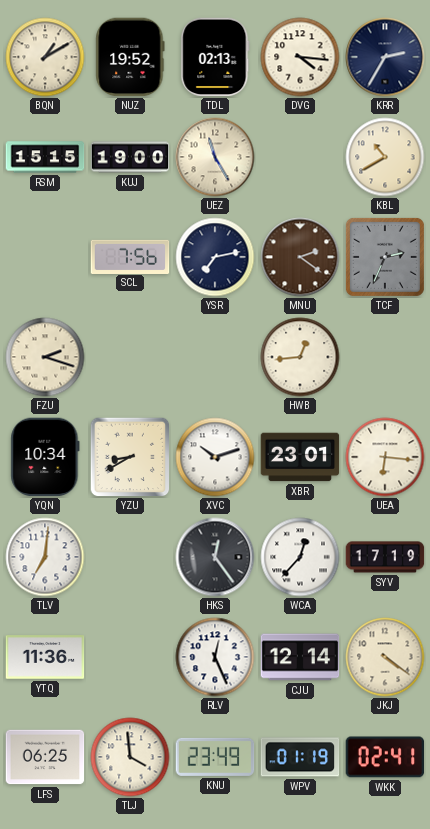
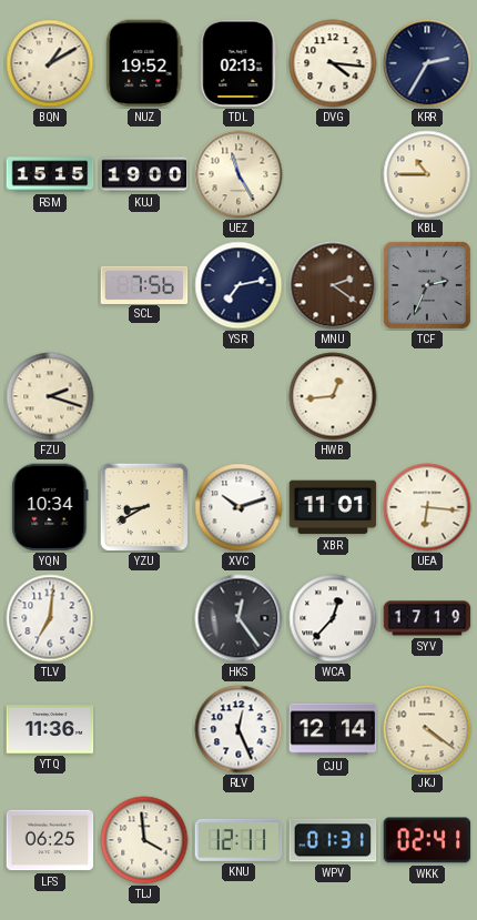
KBL: 10:40 -> 10:45 (427, 174)
XBR: 23:01 -> 11:01 (333, 507)
KNU: 23:49 -> 12:11 (238, 840)
WPV: 01:19 -> 01:31 (333, 840)
